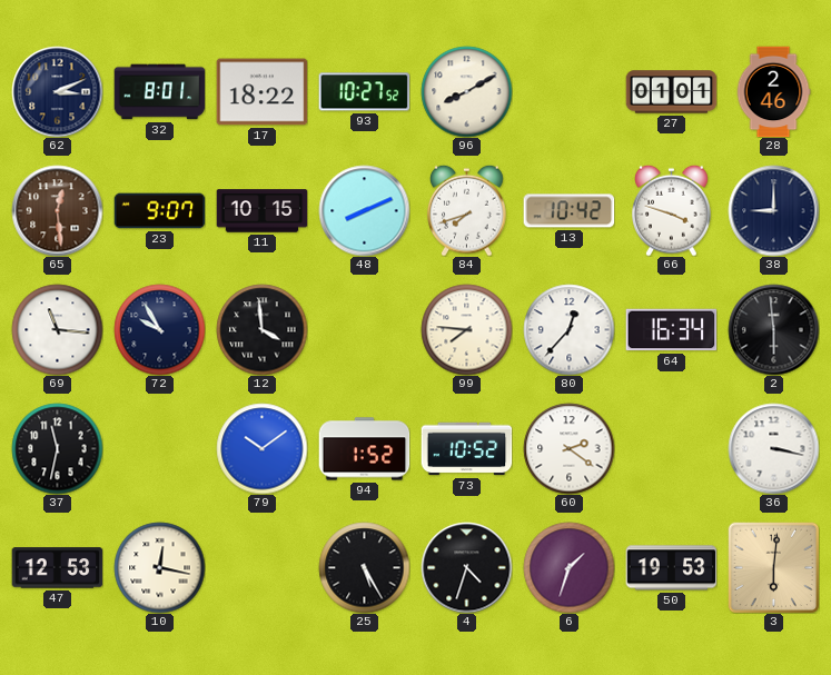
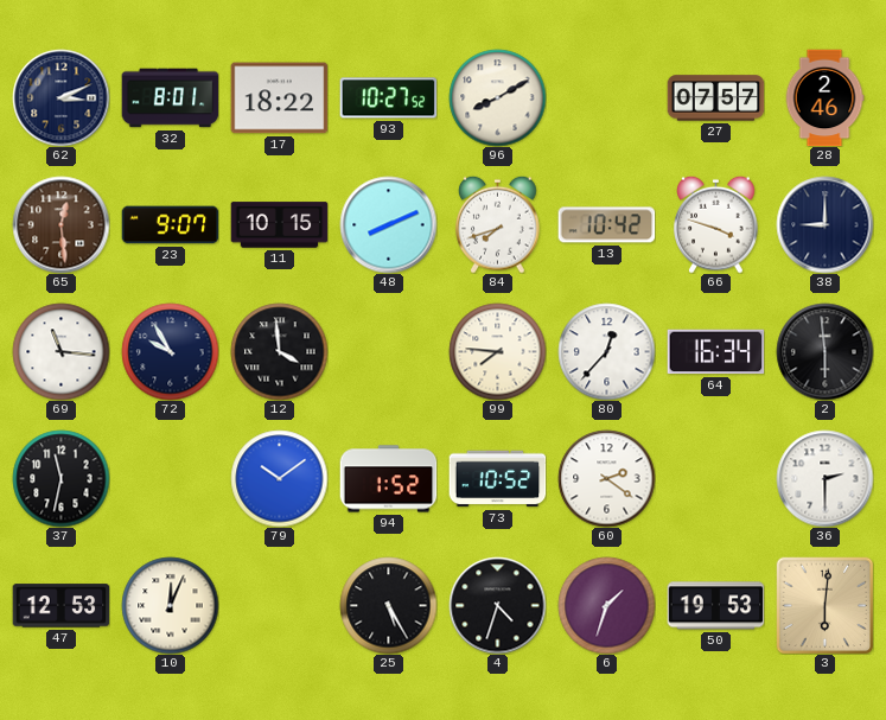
27: 01:01 -> 07:57 (715, 98)
36: 3:17 -> 2:30 (824, 478)
10: 12:17 -> 12:04 (170, 605)
